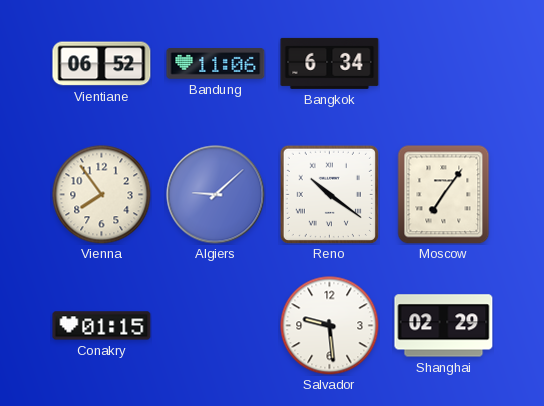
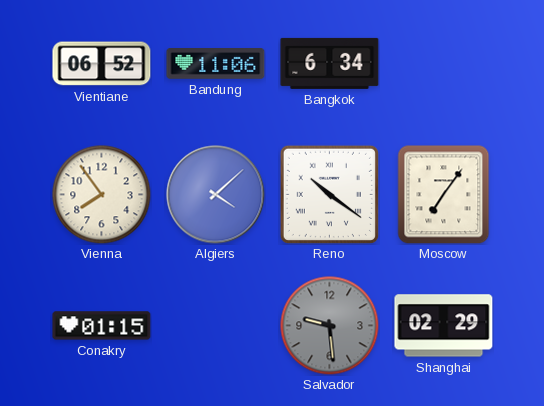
Algiers: 9:08 -> 4:08 (216, 195)
Salvador dial: white -> grey (330, 326)
